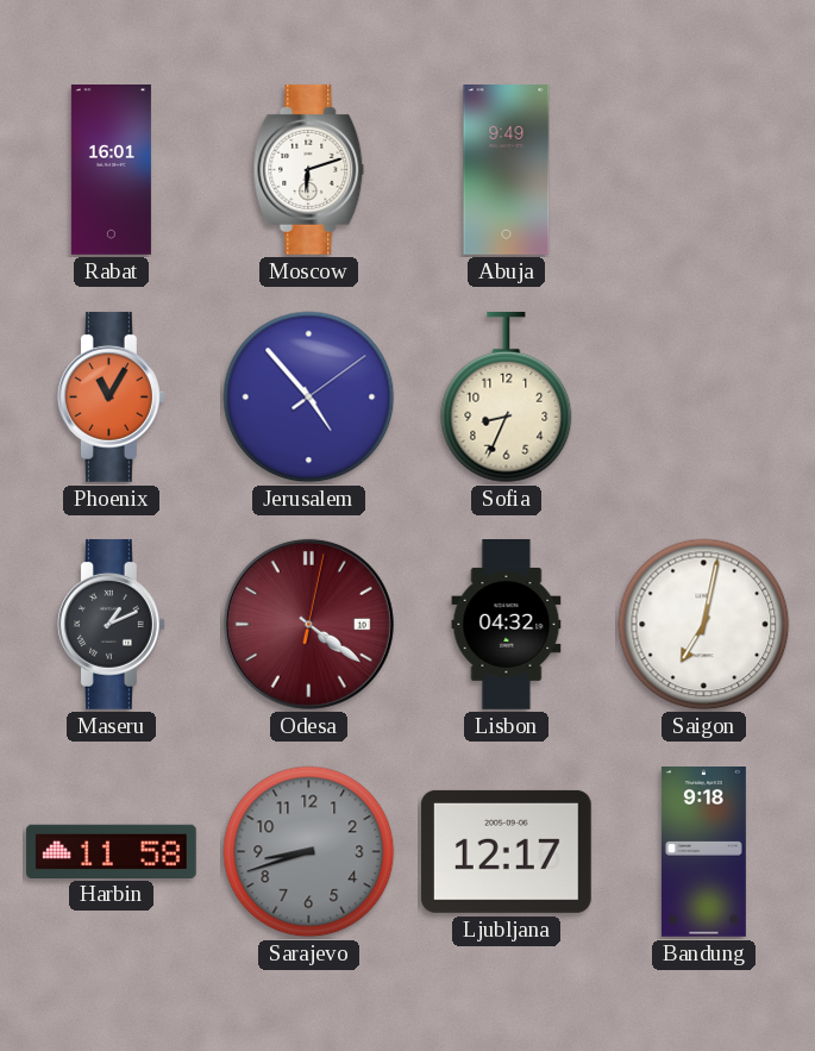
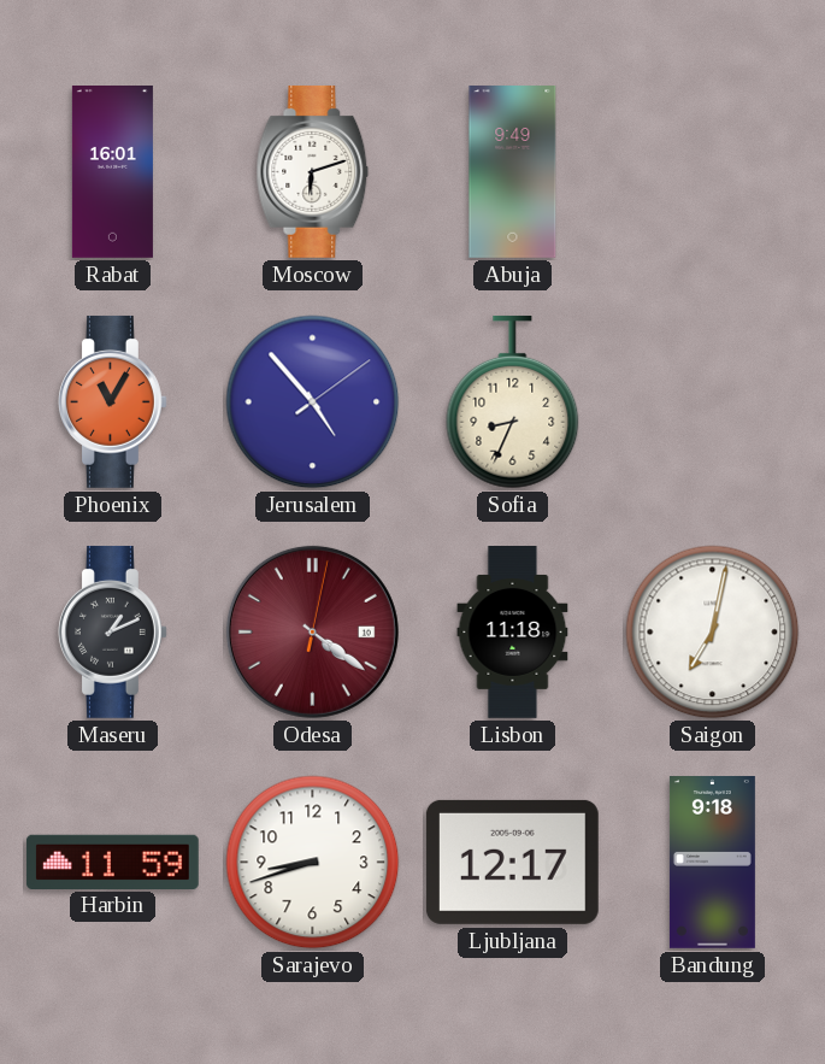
Lisbon: 04:32 -> 11:18 (513, 633)
Harbin: 11:58 -> 11:59 (112, 862)
Sarajevo dial: grey -> white (313, 863)
